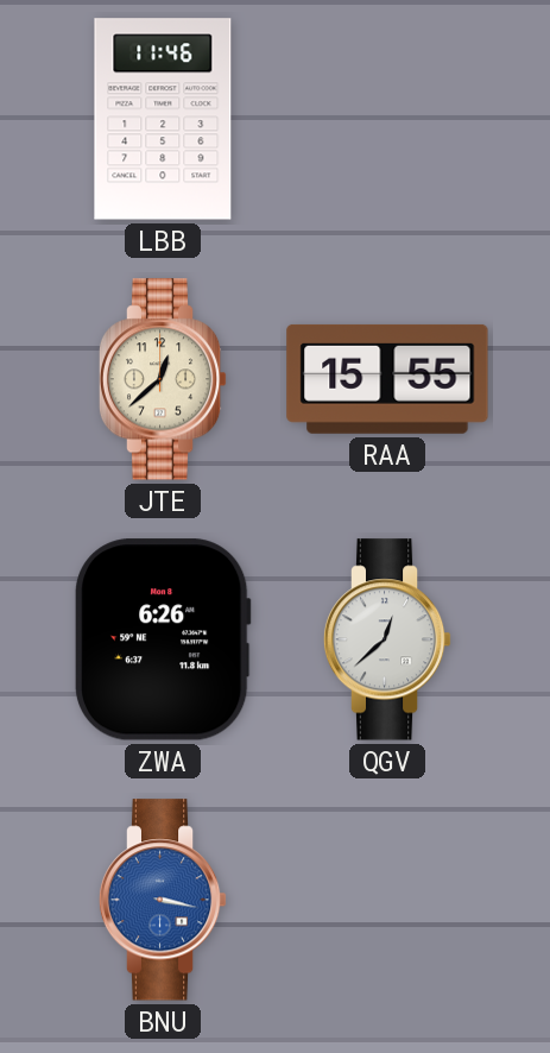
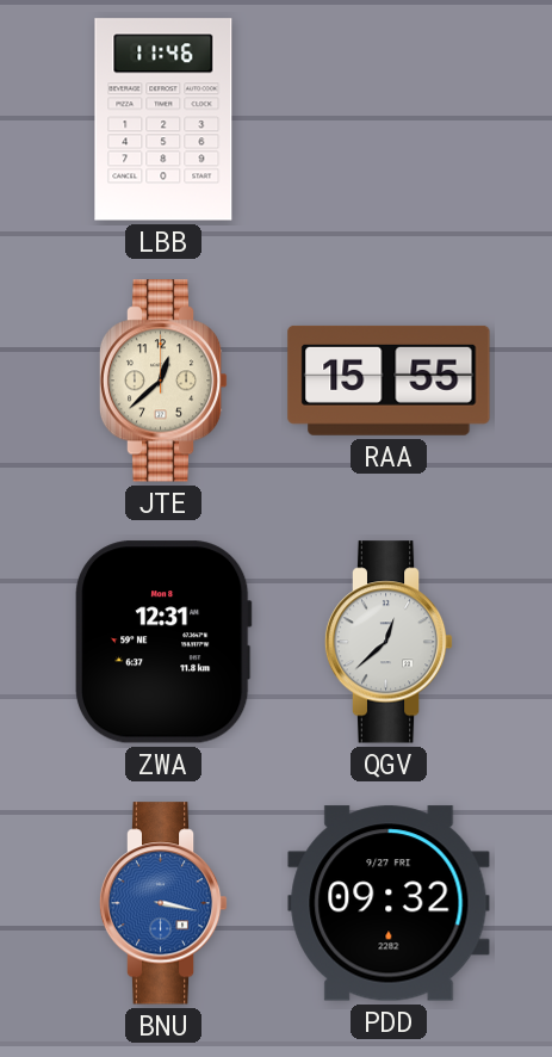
ZWA: 6:26 -> 12:31 (163, 642)
PDD: none -> 09:32 (389, 903)
